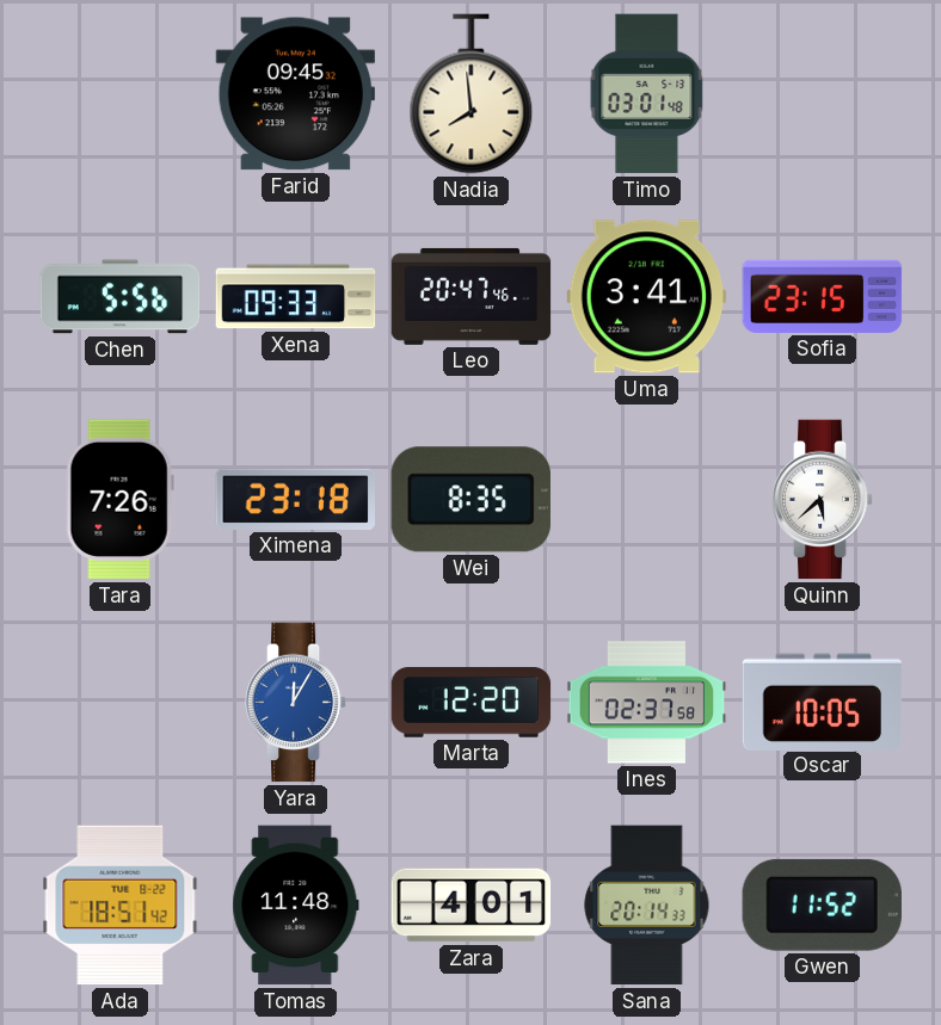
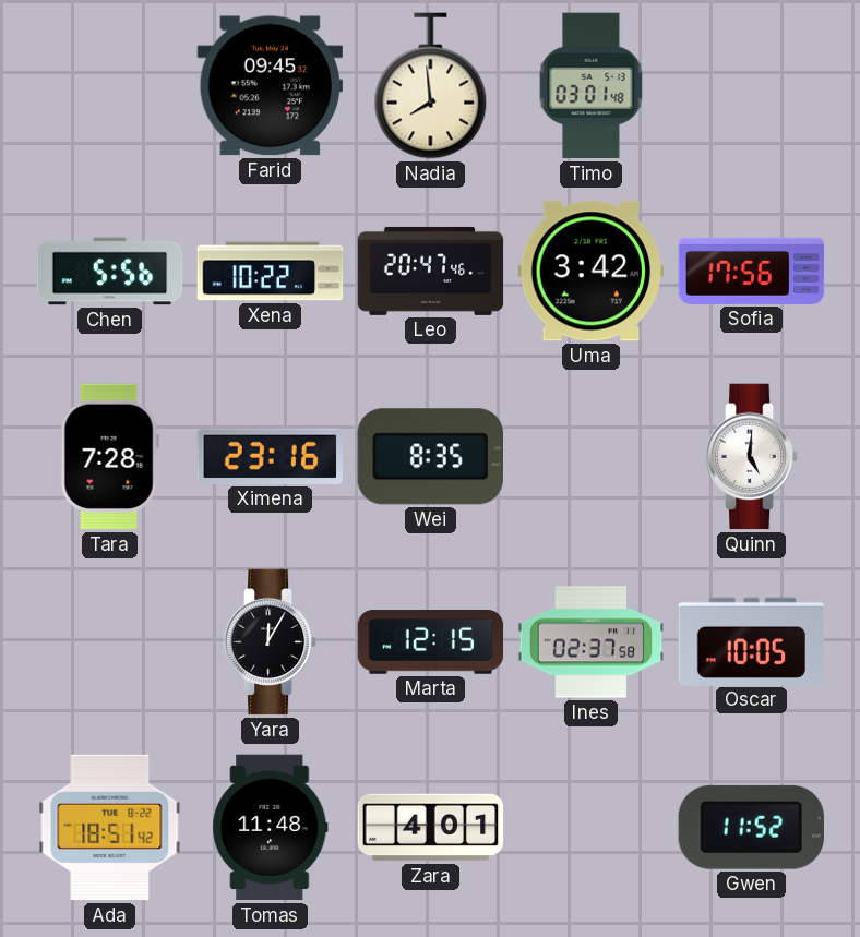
Xena: 09:33 -> 10:22 (271, 272)
Uma: 3:41 -> 3:42 (592, 272)
Sofia: 23:15 -> 17:56 (752, 271)
Tara: 7:26 -> 7:28 (109, 457)
Ximena: 23:18 -> 23:16 (270, 456)
Quinn: 5:38 -> 5:01 (752, 457)
Yara dial: blue -> black (271, 642)
Marta: 12:20 -> 12:15 (431, 642)
Sana: 20:14 -> none (647, 906)
